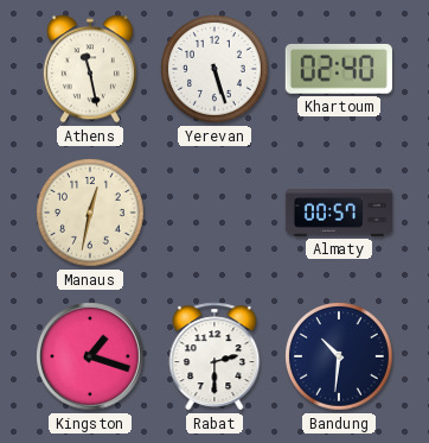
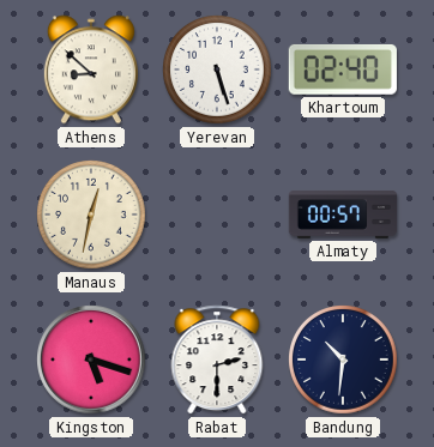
Athens: 11:28 -> 8:52 (91, 70)
Kingston: 1:18 -> 5:18 (92, 361)
